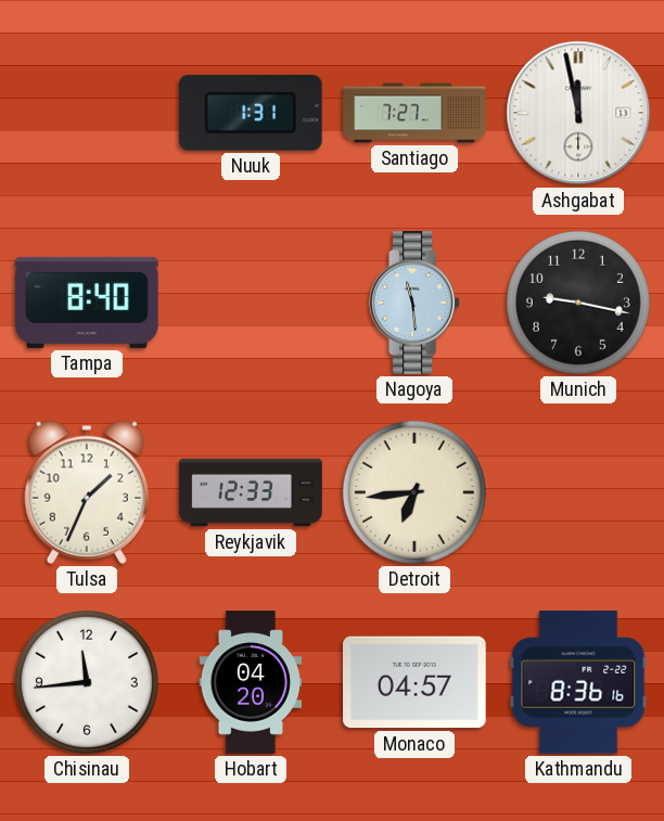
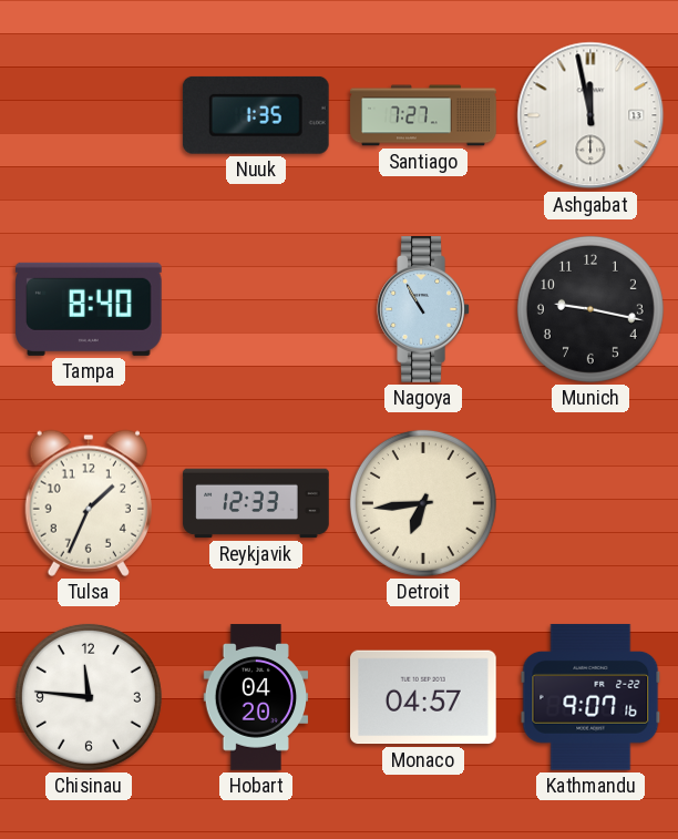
Nuuk: 1:31 -> 1:35 (256, 115)
Nagoya: 11:29 -> 10:55 (423, 309)
Chisinau: 11:44 -> 11:46 (89, 697)
Kathmandu: 8:36 -> 9:07 (590, 697)
